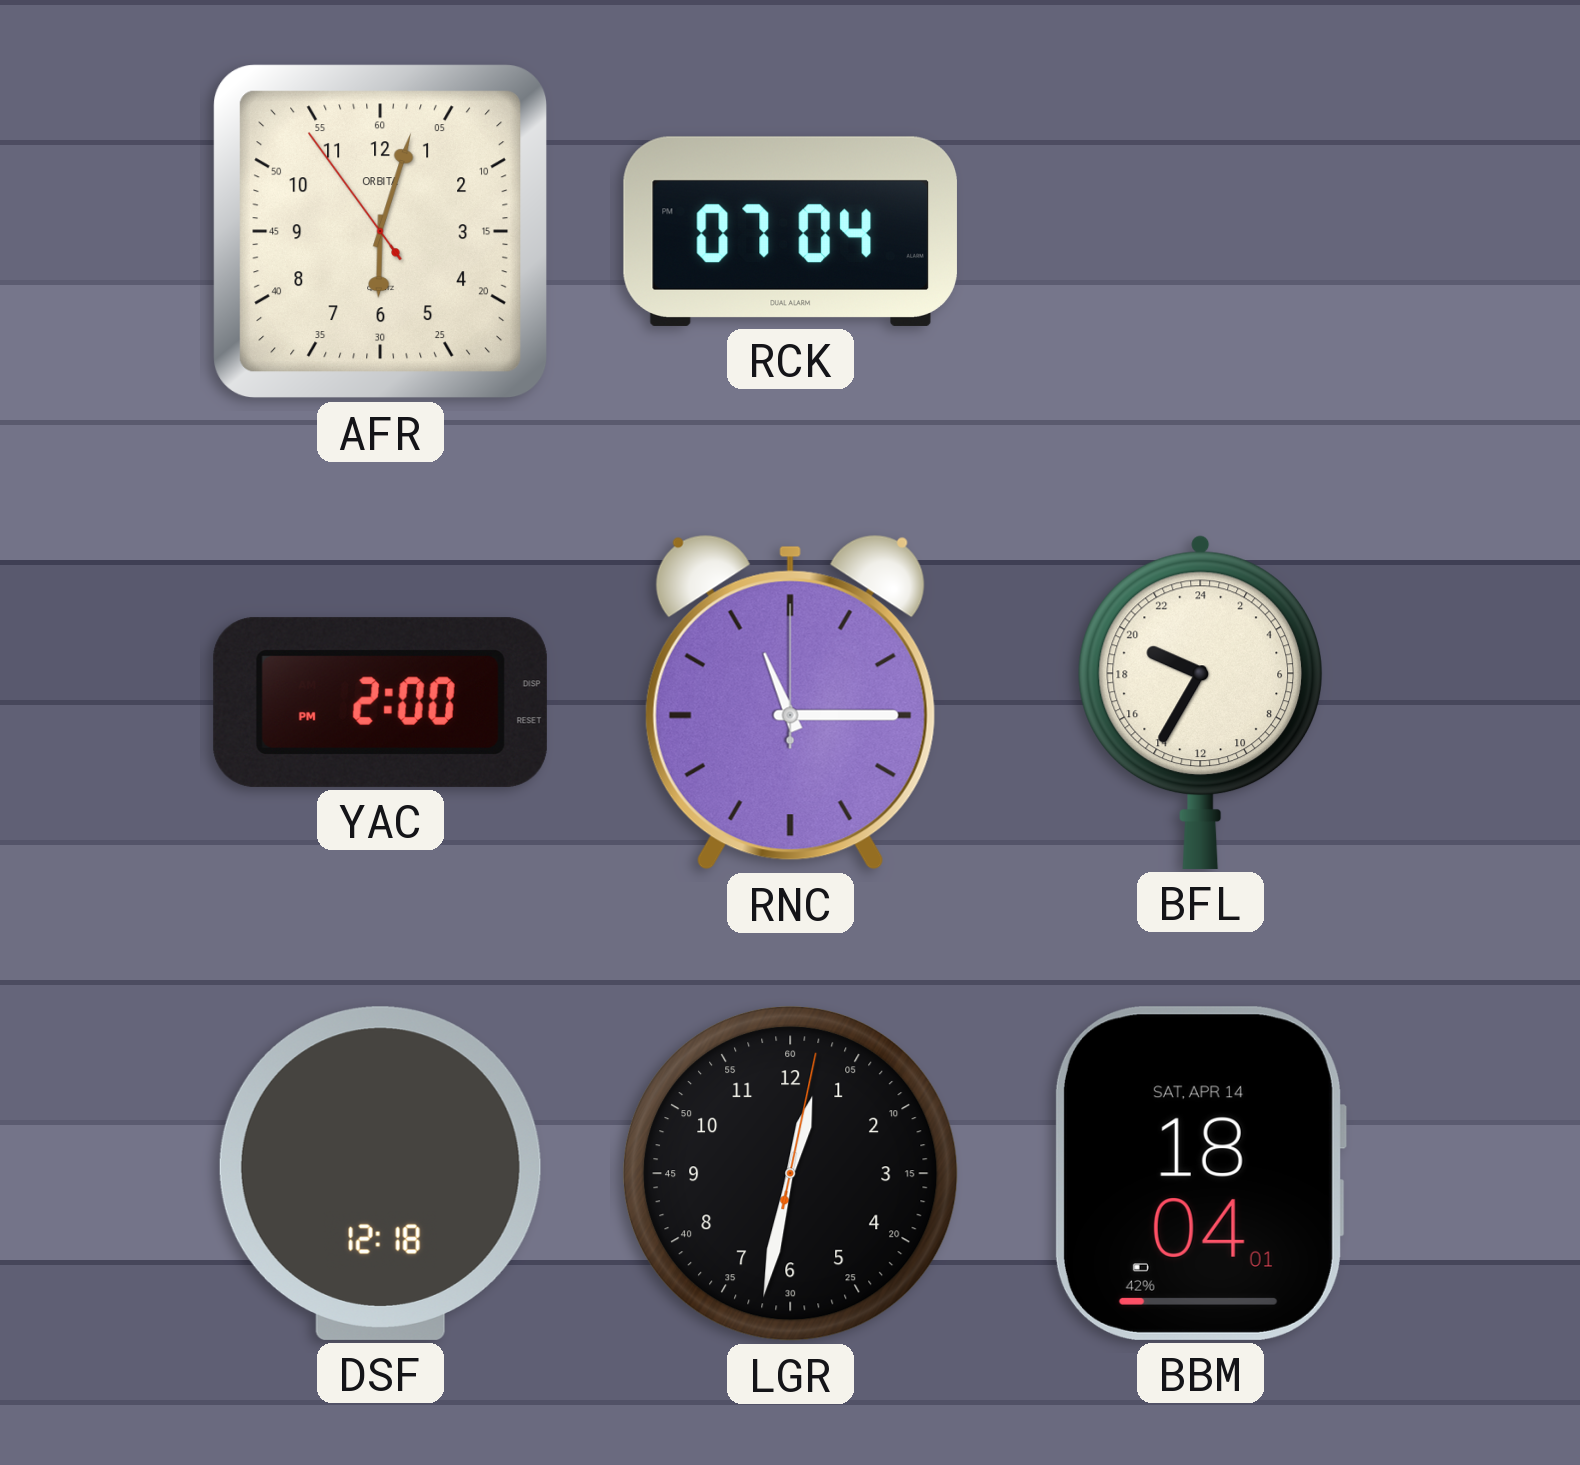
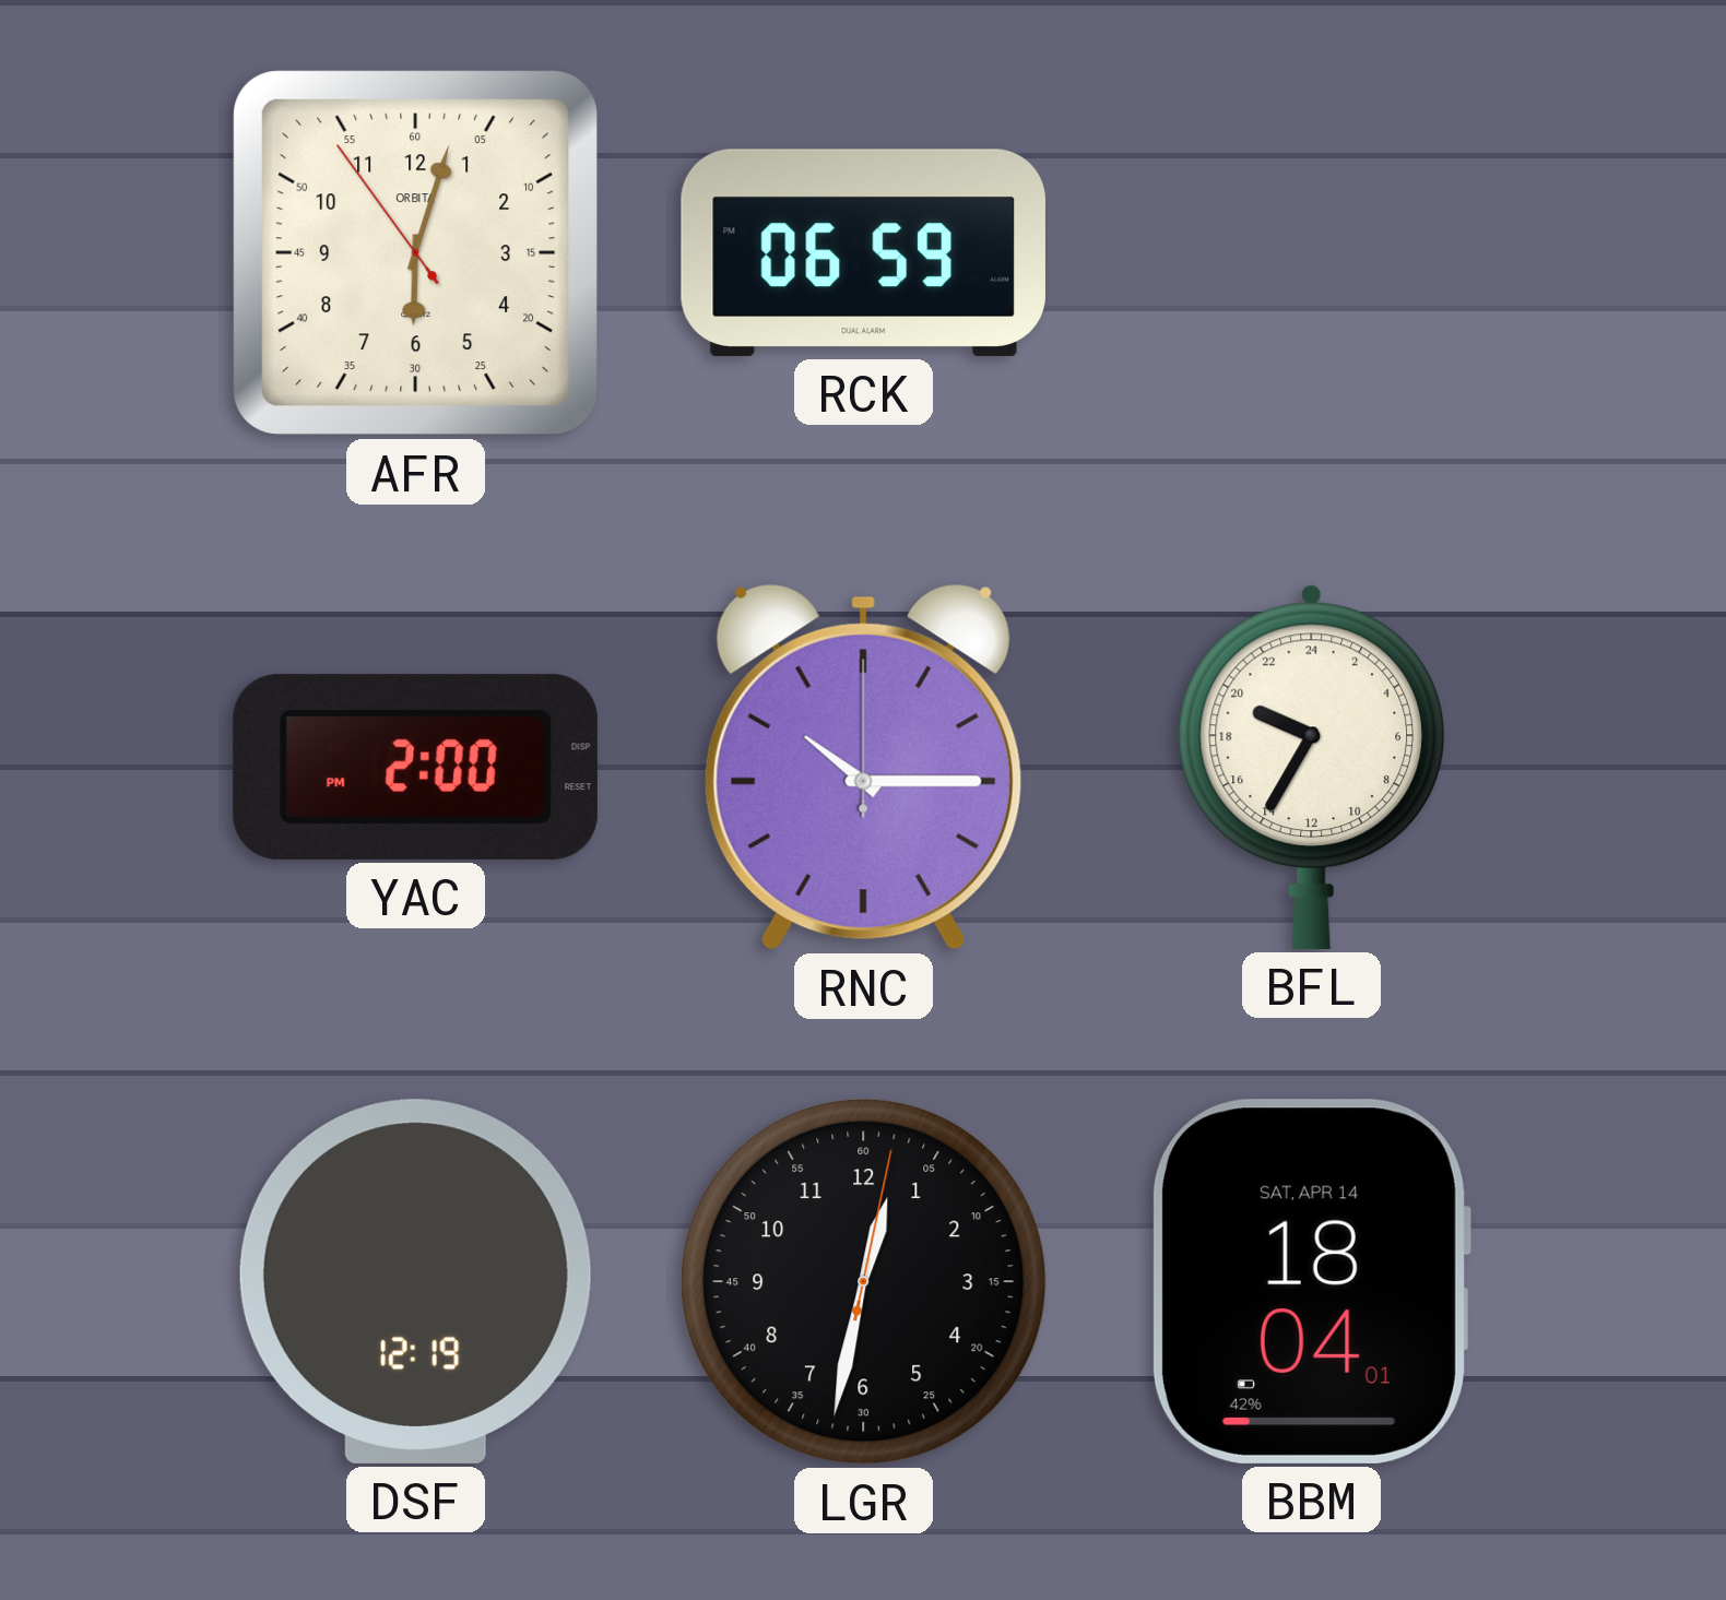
RCK: 07:04 -> 06:59 (863, 252)
RNC: 11:15 -> 10:15 (863, 767)
DSF: 12:18 -> 12:19 (415, 1281)
